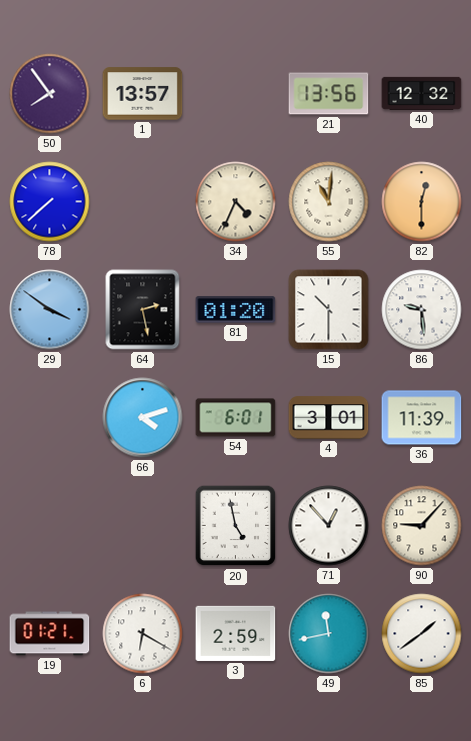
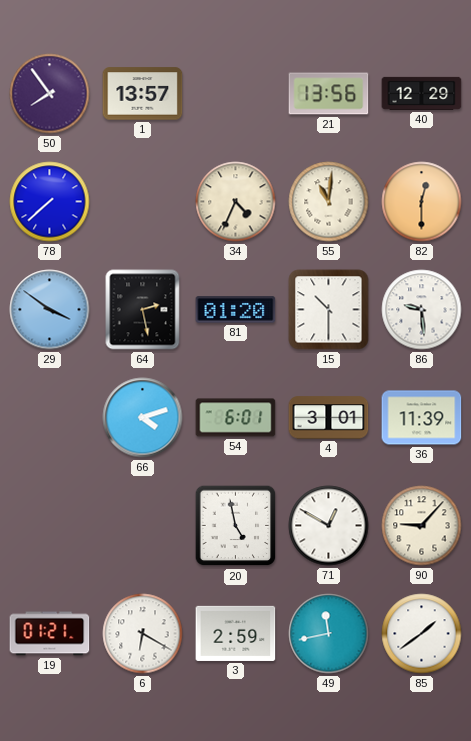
40: 12:32 -> 12:29 (422, 93)
71: 12:53 -> 12:50 (329, 526)
